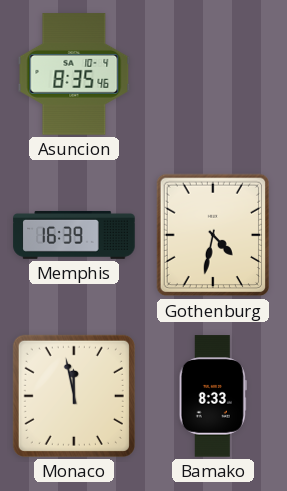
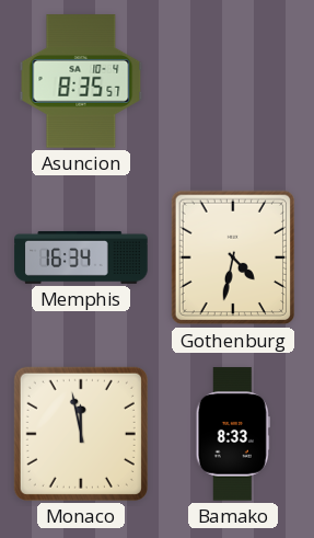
Asuncion: 8:35:46 -> 8:35:57 (81, 81)
Memphis: 16:39 -> 16:34 (81, 257)
